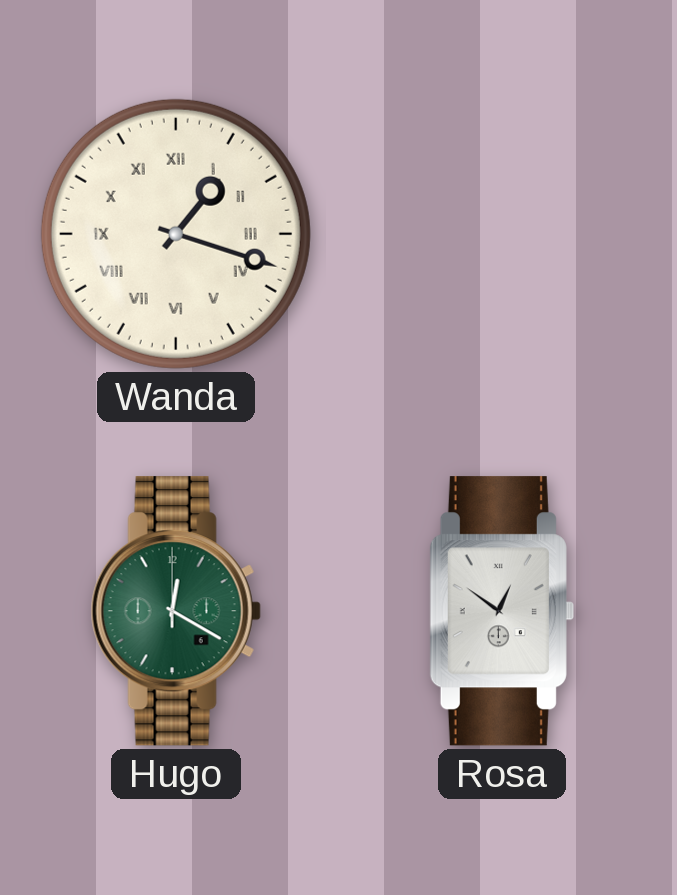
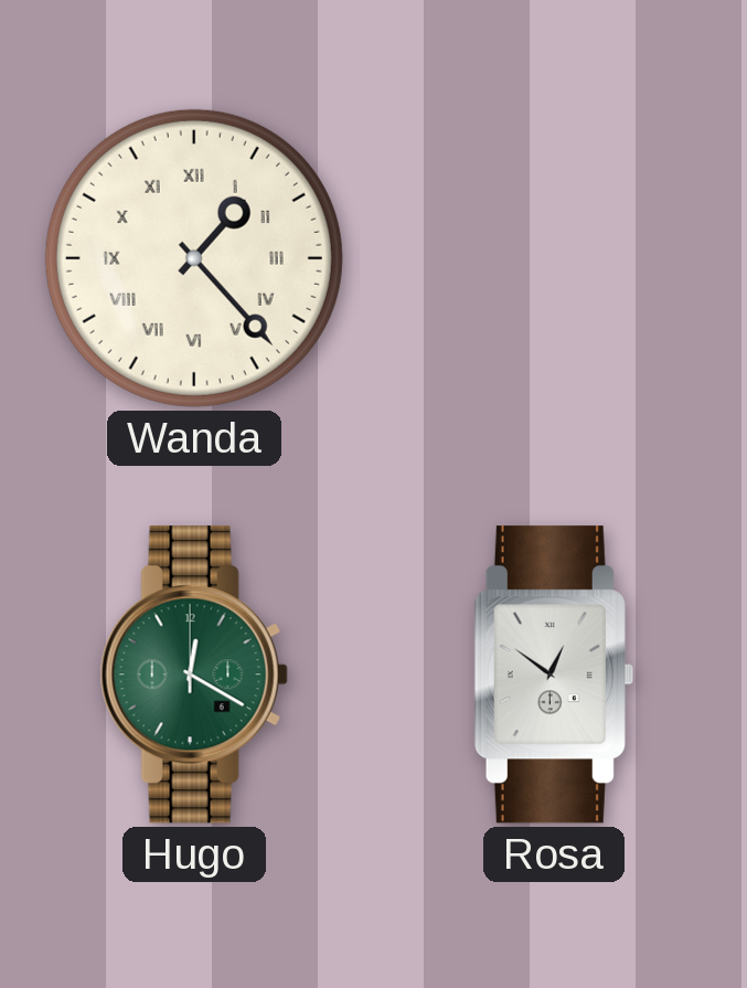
Wanda: 1:18 -> 1:23 (194, 258)
